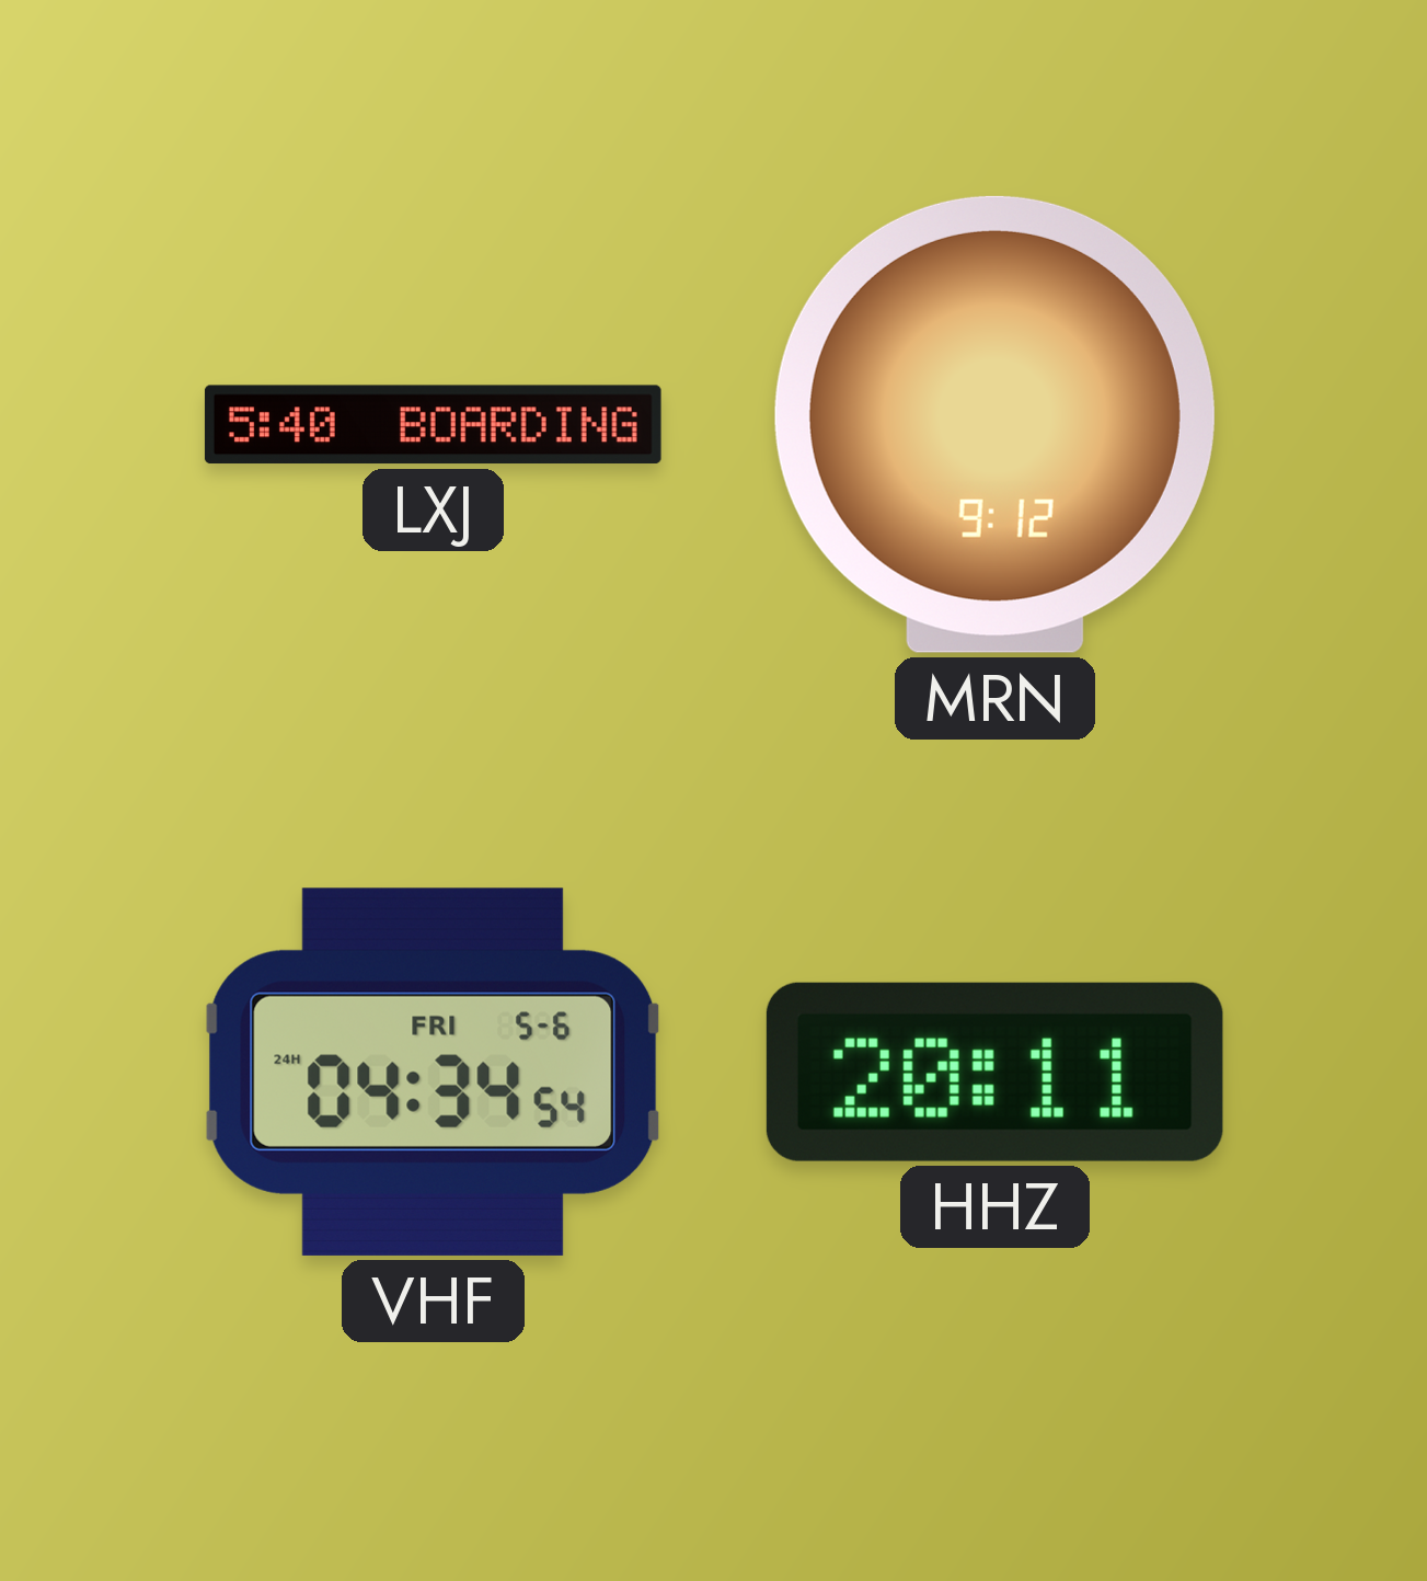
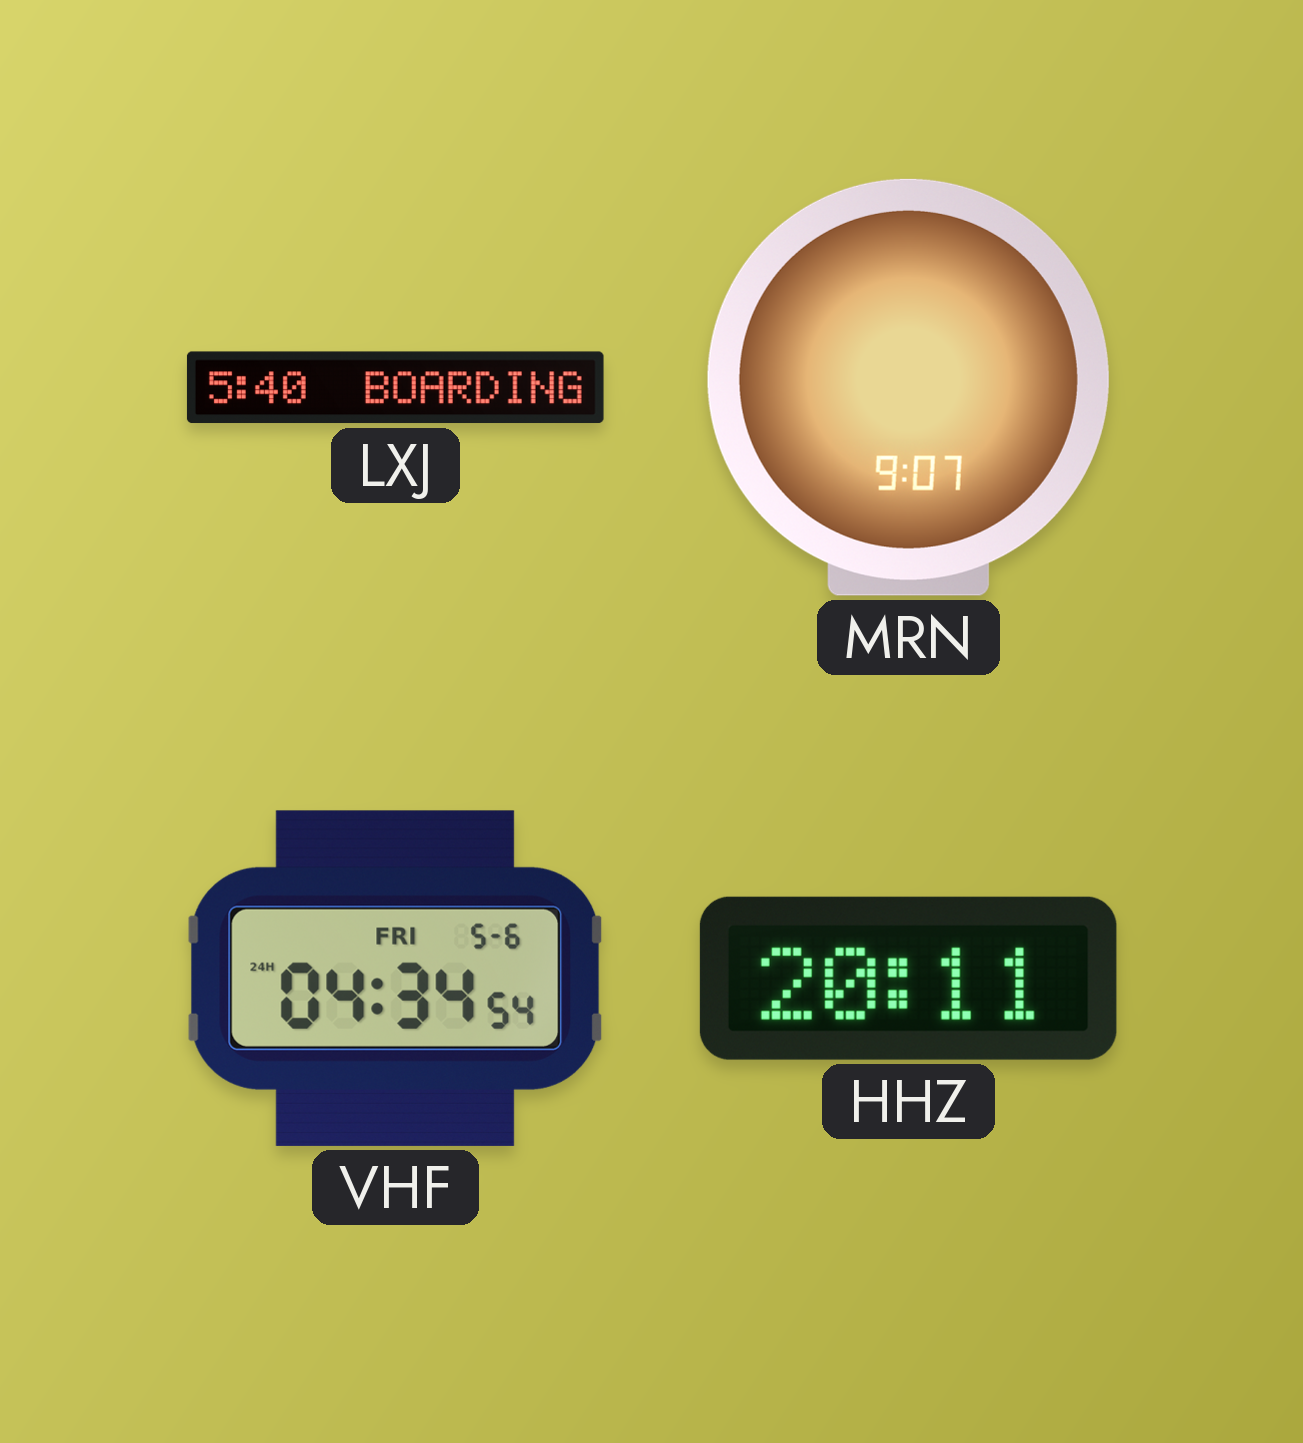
MRN: 9:12 -> 9:07 (908, 387)
